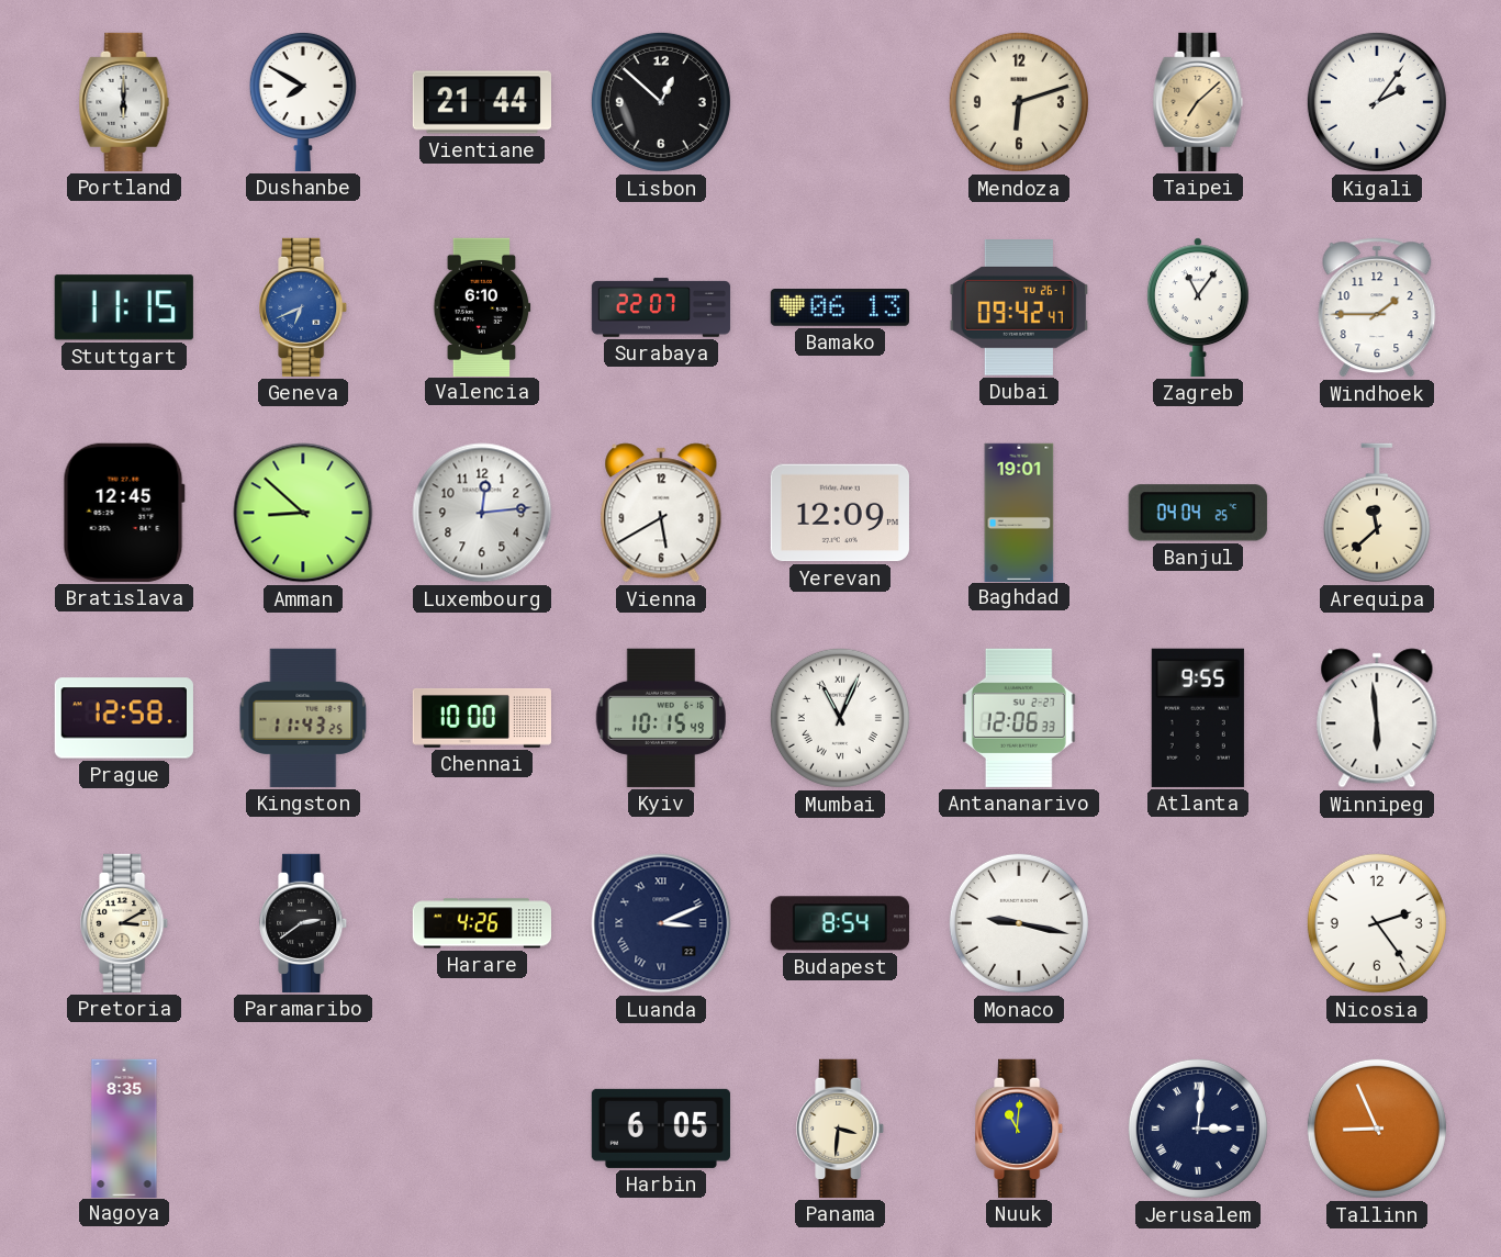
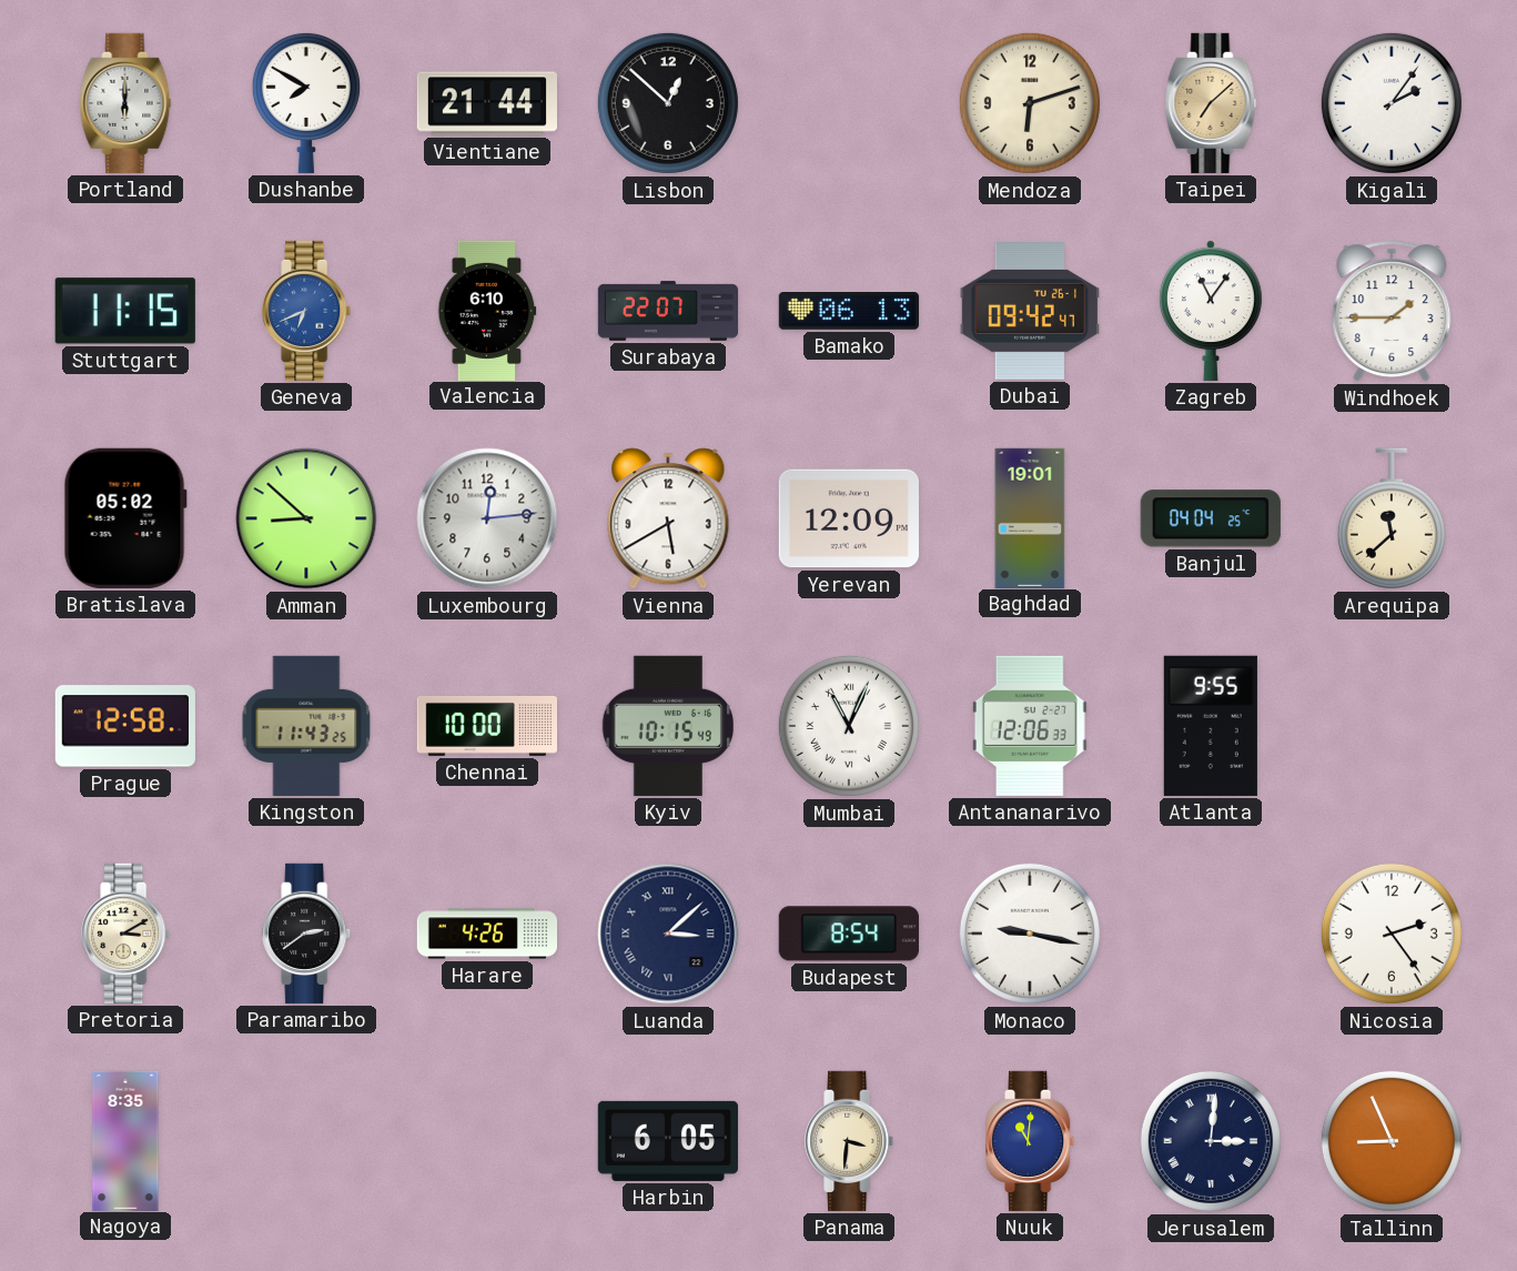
Bratislava: 12:45 -> 05:02 (125, 518)
Winnipeg: 5:59 -> none (1377, 718)
Luanda: 3:11 -> 3:08 (668, 934)
